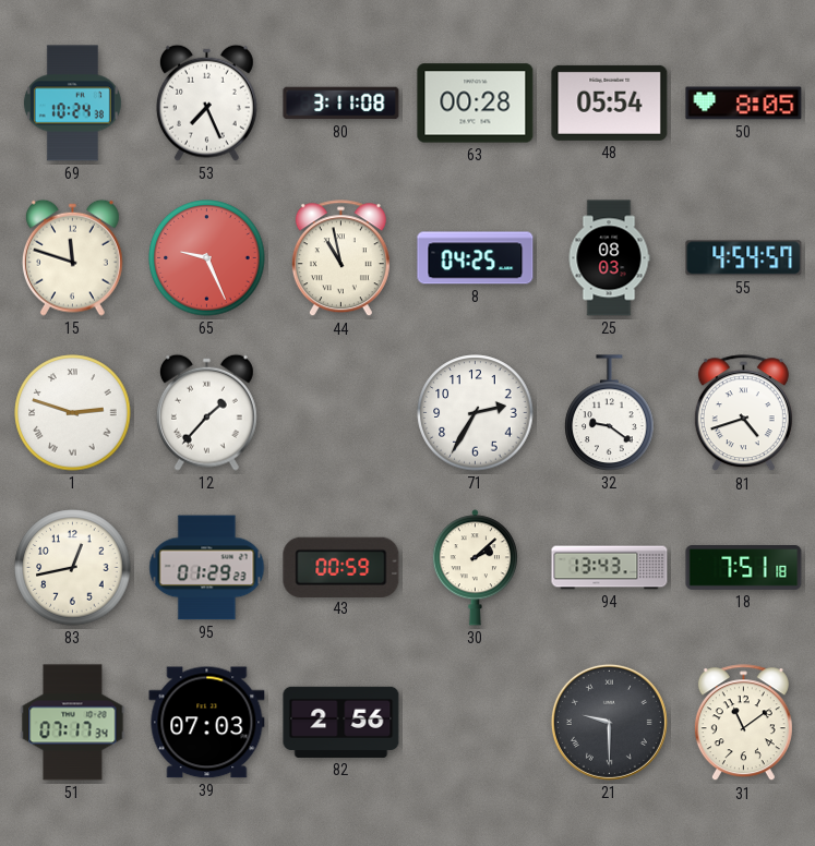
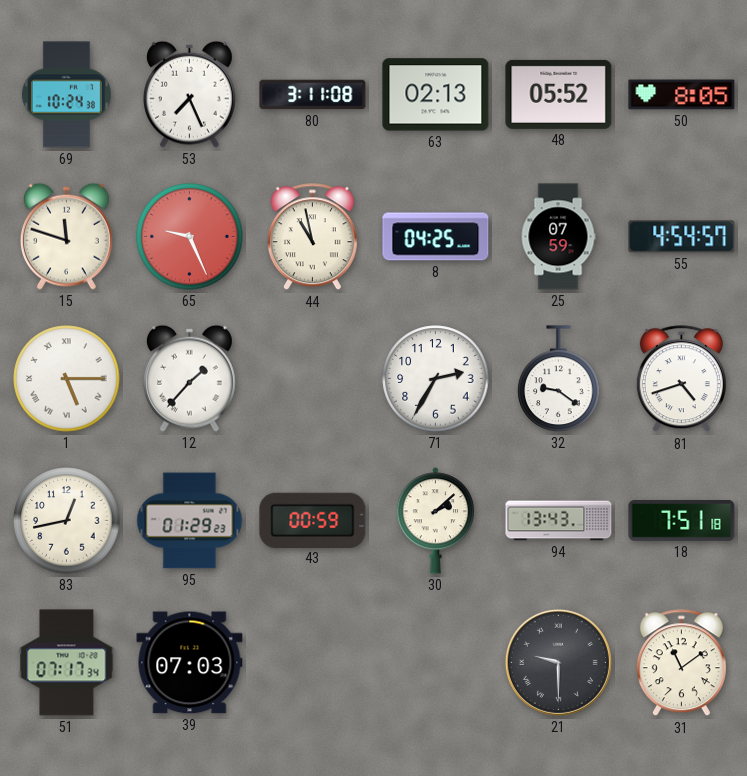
63: 00:28 -> 02:13 (436, 95)
48: 05:54 -> 05:52 (559, 94)
25: 08:03 -> 07:59 (558, 237)
1: 2:48 -> 5:15 (67, 379)
82: 2:56 -> none (341, 722)
